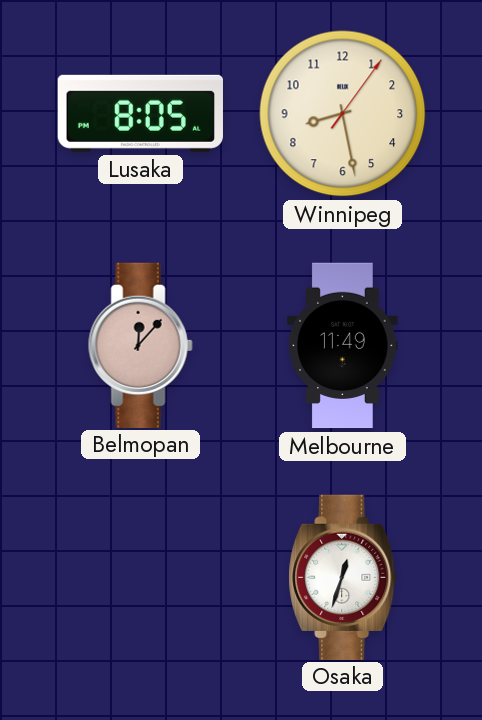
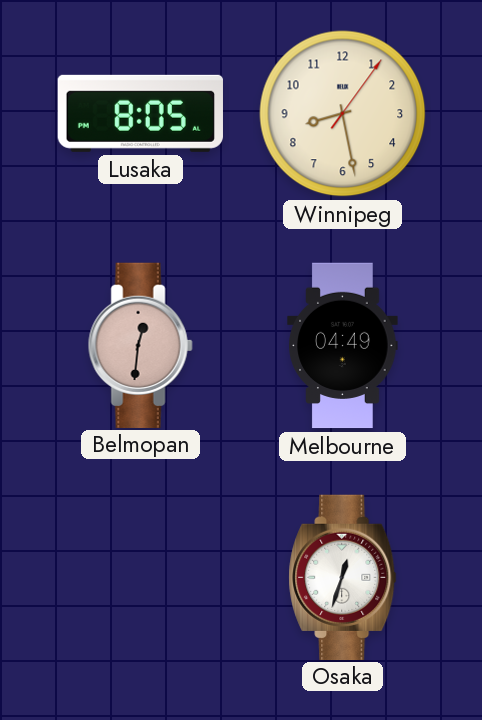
Belmopan: 12:07 -> 12:31 (140, 345)
Melbourne: 11:49 -> 04:49 (343, 346)
